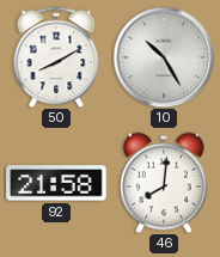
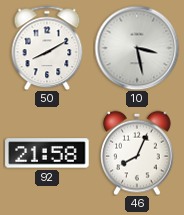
10: 10:25 -> 3:28 (137, 48)
46: 8:01 -> 8:04 (137, 153)
